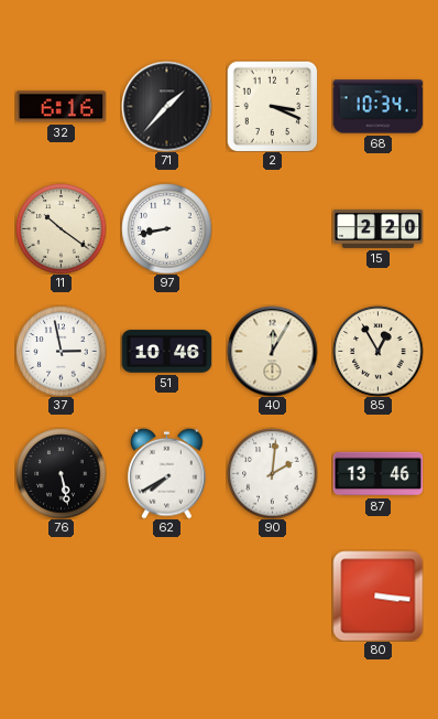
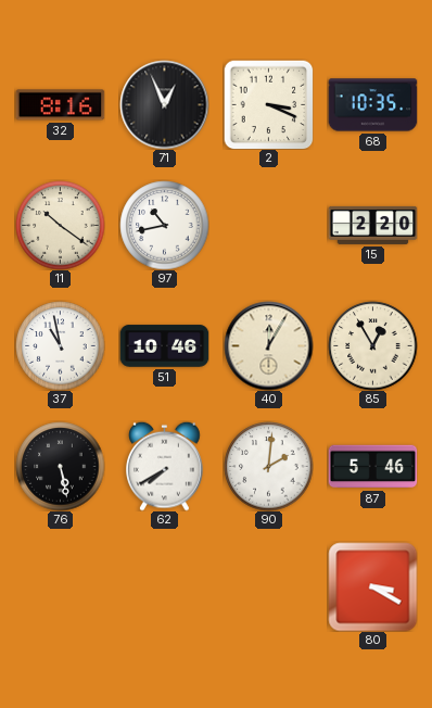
32: 6:16 -> 8:16 (60, 105)
71: 1:37 -> 12:56 (164, 104)
68: 10:34 -> 10:35 (372, 105)
97: 8:43 -> 10:43 (164, 225)
37: 2:58 -> 10:58 (60, 345)
87: 13:46 -> 5:46 (372, 467)
80: 3:16 -> 3:20 (372, 586)
